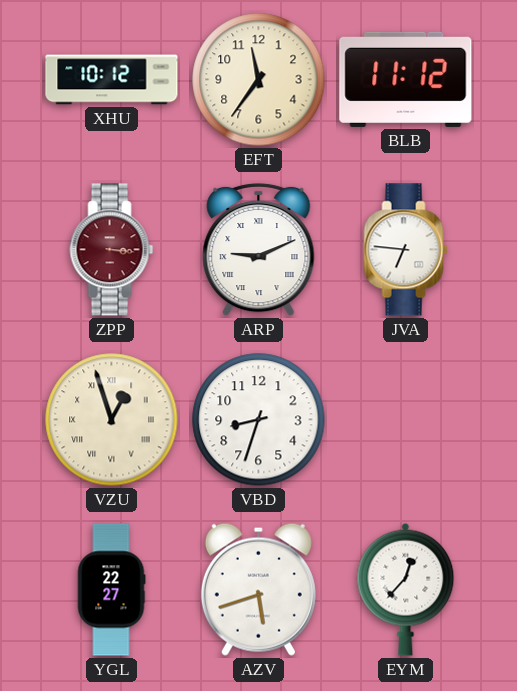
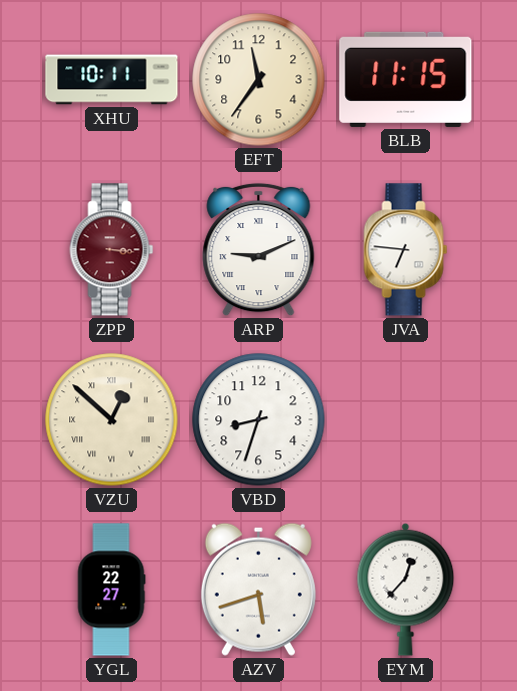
XHU: 10:12 -> 10:11 (112, 80)
BLB: 11:12 -> 11:15 (406, 79)
VZU: 12:57 -> 12:52 (112, 420)
